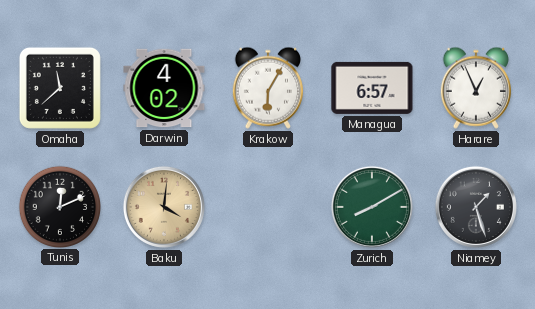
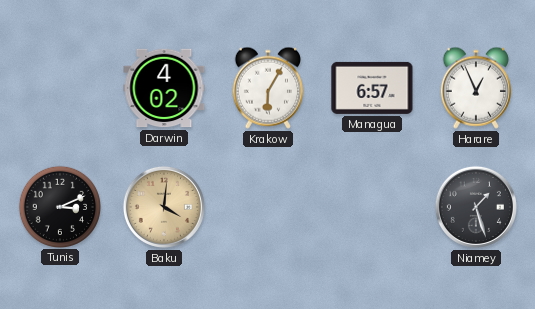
Omaha: 11:38 -> none (60, 88)
Tunis: 12:11 -> 3:11 (59, 206)
Zurich: 8:10 -> none (372, 207)
